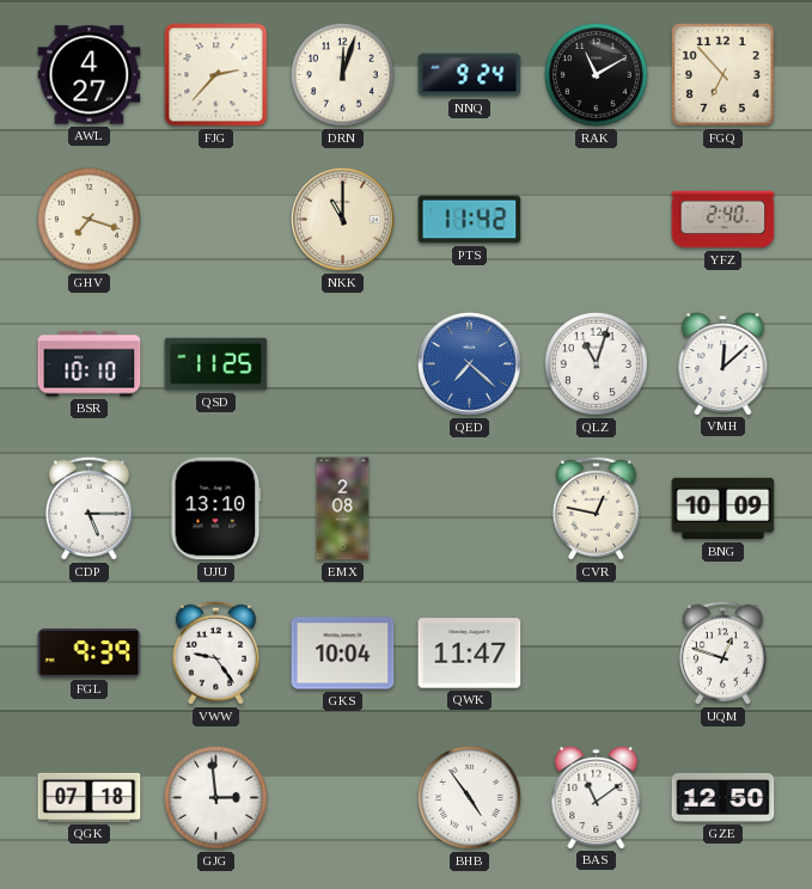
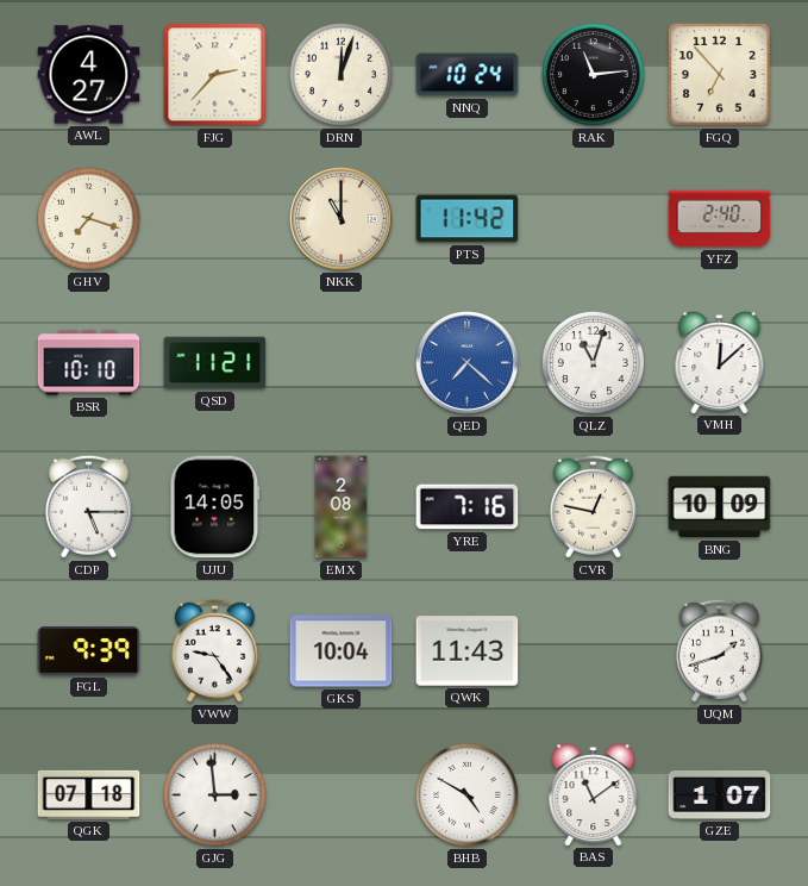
NNQ: 9:24 -> 10:24 (468, 75)
RAK: 11:10 -> 11:14 (593, 74)
QSD: 11:25 -> 11:21 (215, 363)
UJU: 13:10 -> 14:05 (215, 507)
YRE: none -> 7:16 (468, 507)
QWK: 11:47 -> 11:43 (468, 651)
UQM: 12:48 -> 1:42 (719, 650)
BHB: 4:54 -> 4:50 (466, 794)
GZE: 12:50 -> 1:07 (720, 794)
